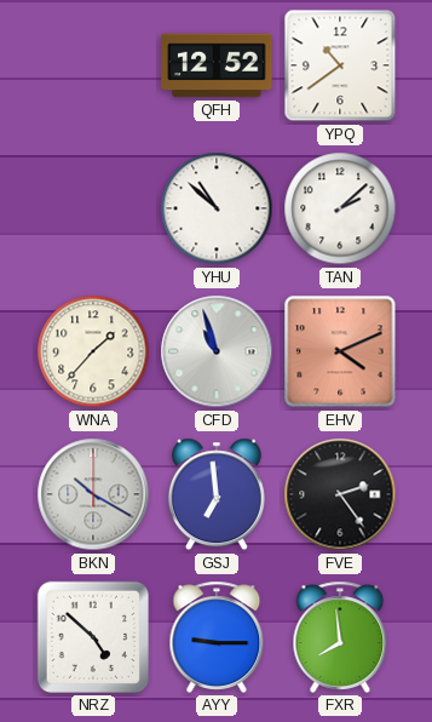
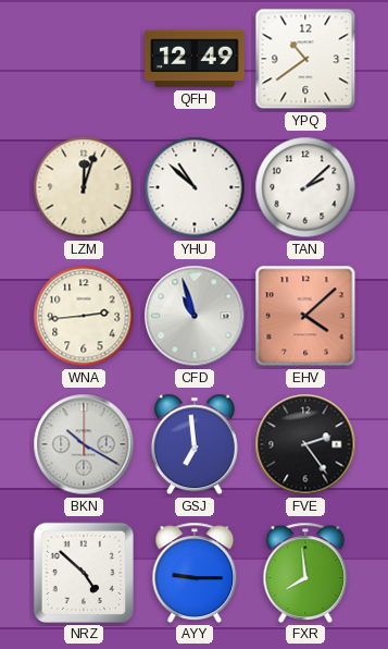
QFH: 12:52 -> 12:49 (195, 59)
LZM: none -> 12:03 (84, 187)
WNA: 1:37 -> 2:44 (84, 316)
EHV: 4:11 -> 4:08 (305, 316)
